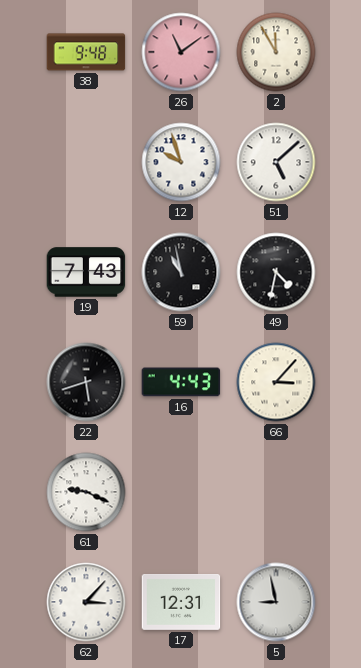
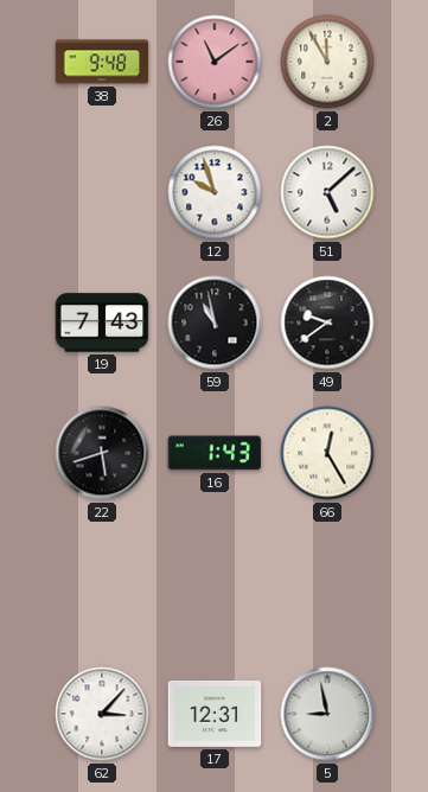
49: 4:32 -> 9:39 (327, 322)
16: 4:43 -> 1:43 (215, 453)
66: 3:07 -> 12:25 (327, 453)
61: 9:19 -> none (86, 492)
